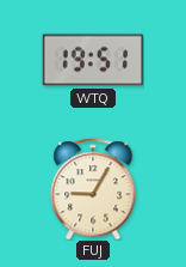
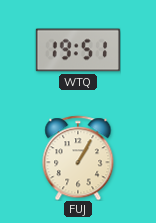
FUJ: 9:05 -> 1:05 (78, 158)
